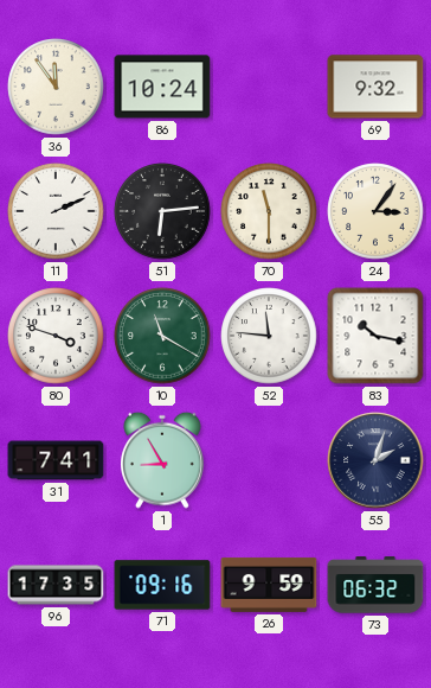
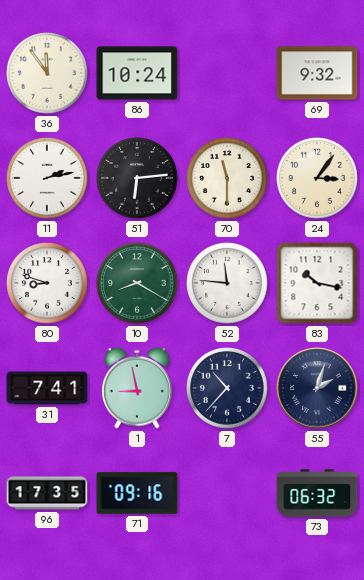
11: 2:11 -> 2:13 (47, 178)
80: 3:48 -> 8:48 (47, 283)
10: 11:20 -> 8:20 (137, 283)
1: 8:55 -> 8:58 (138, 388)
7: none -> 10:37 (227, 388)
26: 9:59 -> none (269, 585)
